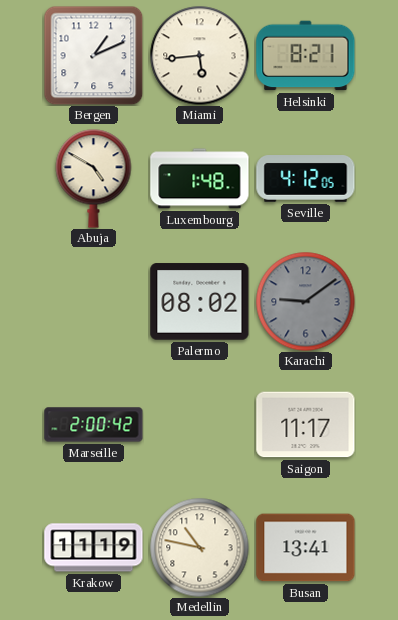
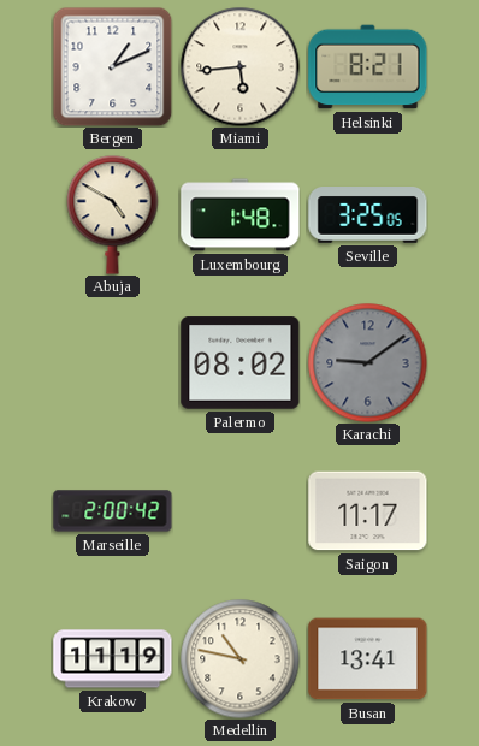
Seville: 4:12 -> 3:25 (368, 215)
